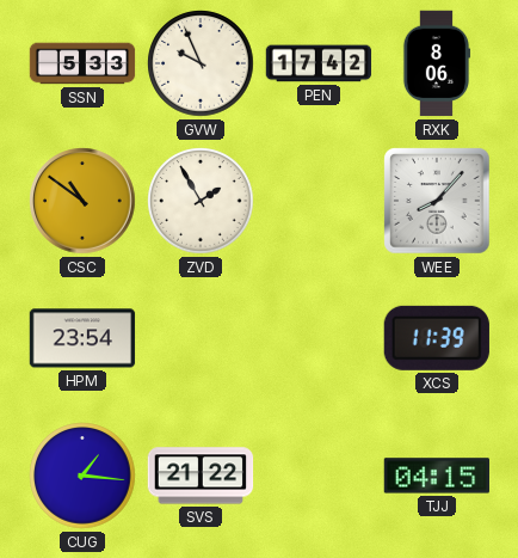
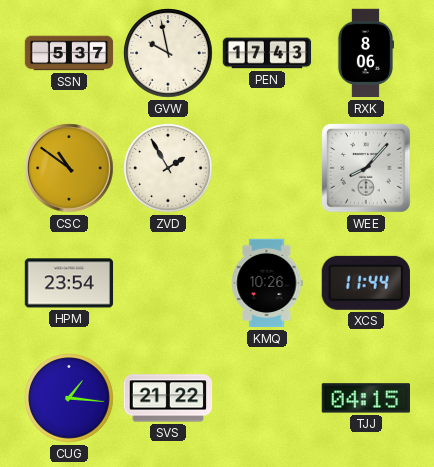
SSN: 5:33 -> 5:37 (69, 53)
GVW: 9:56 -> 9:58 (168, 53)
PEN: 17:42 -> 17:43 (267, 53)
KMQ: none -> 10:26 (267, 283)
XCS: 11:39 -> 11:44 (366, 283)
